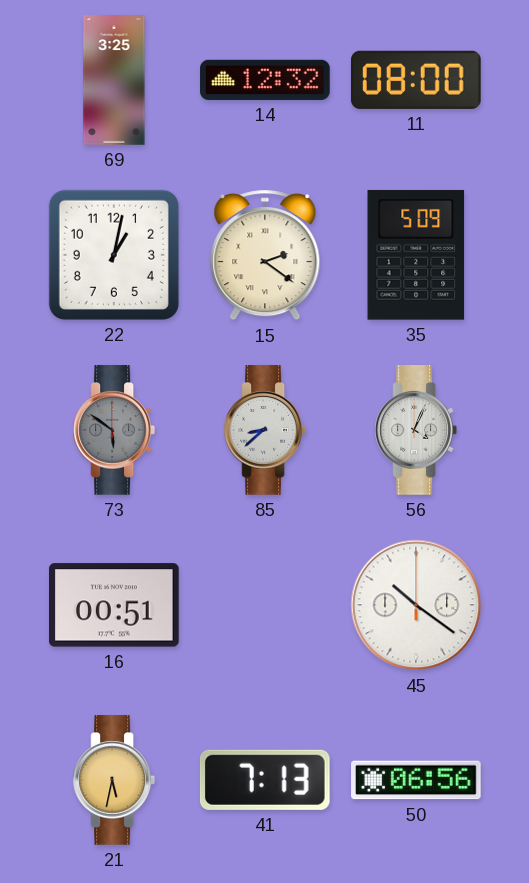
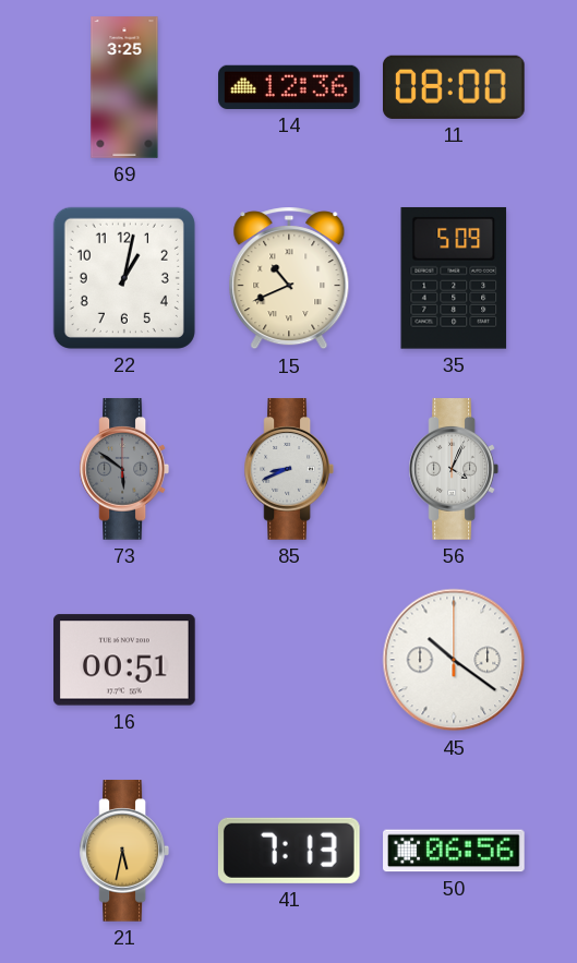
14: 12:32 -> 12:36 (289, 87)
15: 2:21 -> 10:41 (289, 278)
85: 8:38 -> 8:41 (288, 469)
